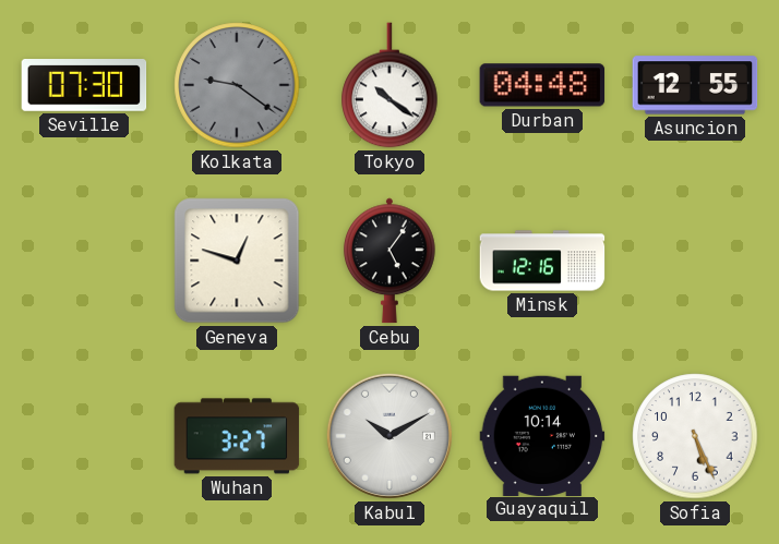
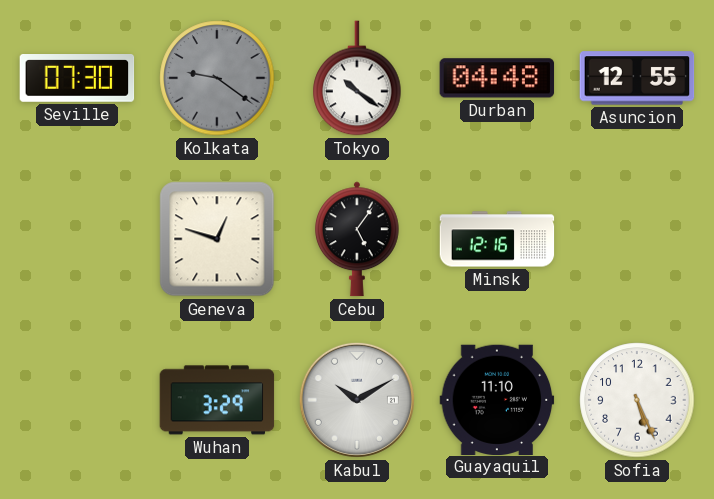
Wuhan: 3:27 -> 3:29 (217, 400)
Guayaquil: 10:14 -> 11:10 (497, 399)
